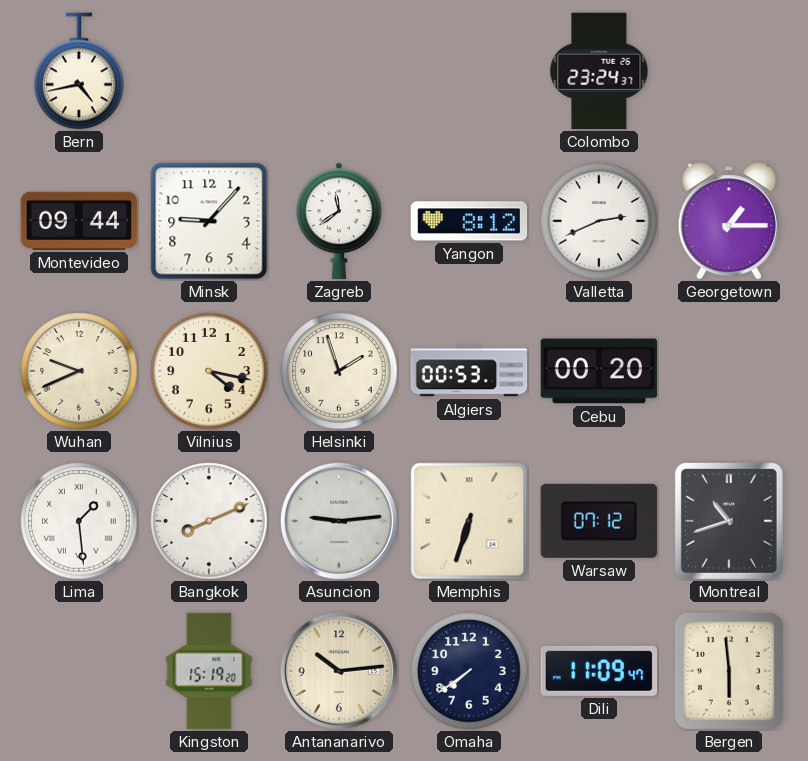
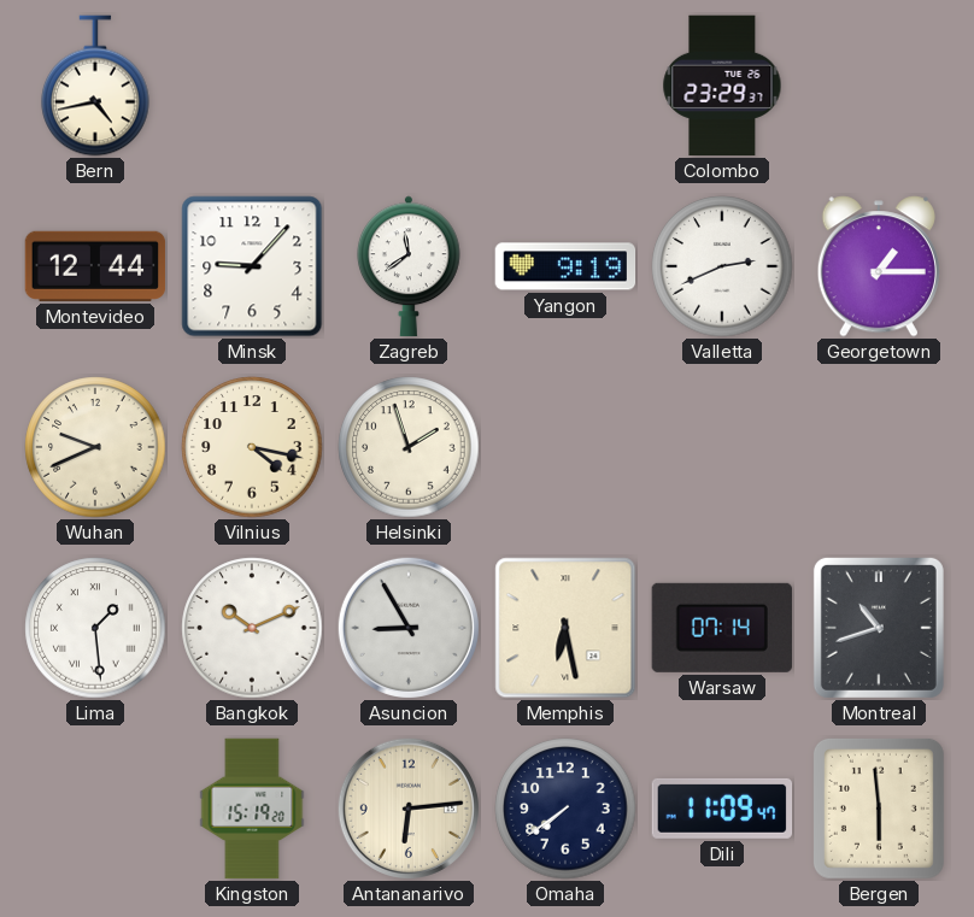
Colombo: 23:24 -> 23:29 (722, 86)
Montevideo: 09:44 -> 12:44 (95, 266)
Yangon: 8:12 -> 9:19 (565, 266)
Algiers: 00:53 -> none (469, 371)
Cebu: 00:20 -> none (599, 371)
Bangkok: 8:11 -> 10:11 (252, 628)
Asuncion: 9:14 -> 8:55 (409, 628)
Memphis: 6:33 -> 6:28 (565, 628)
Warsaw: 07:12 -> 07:14 (722, 628)
Antananarivo: 10:14 -> 6:14 (409, 809)
